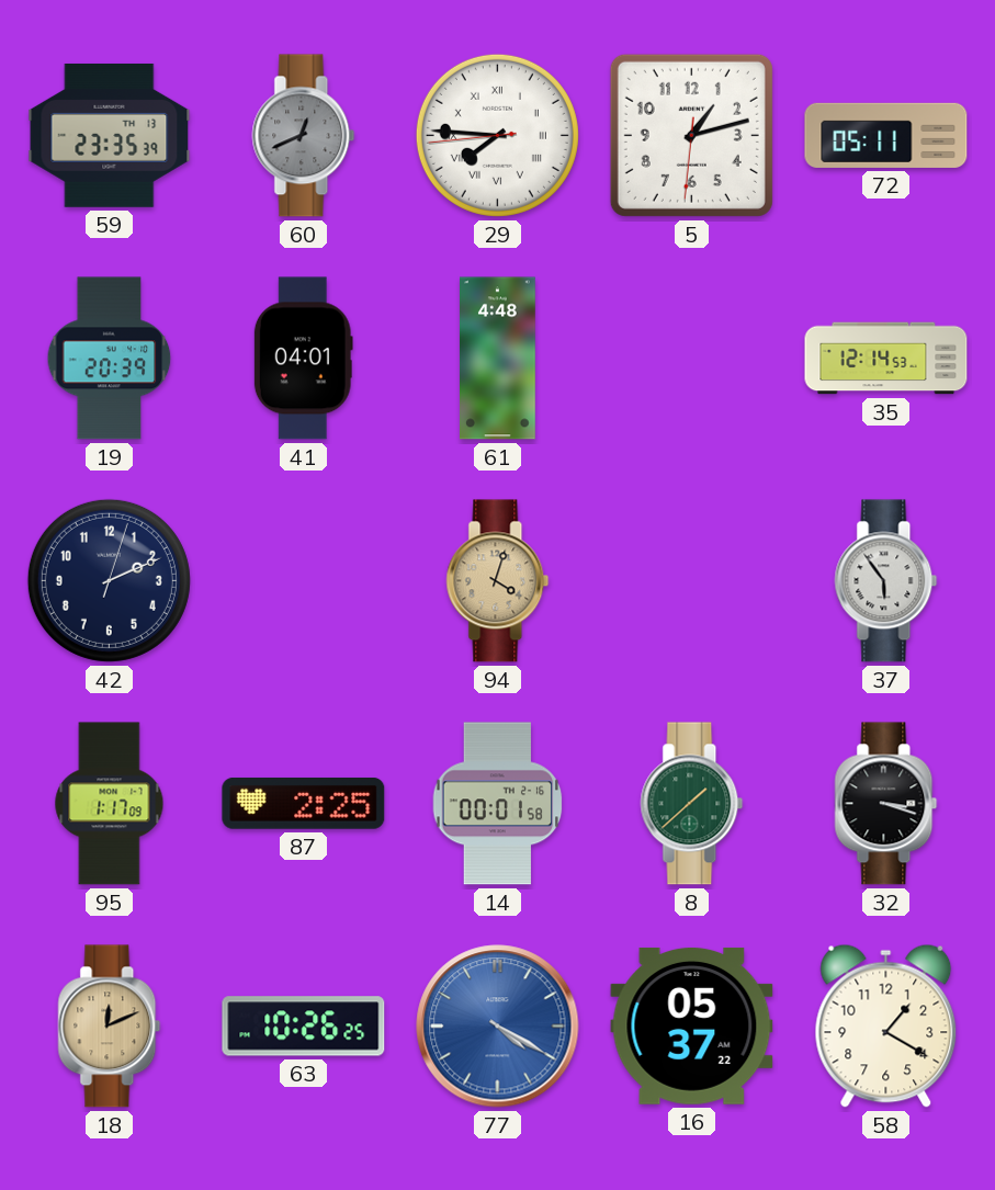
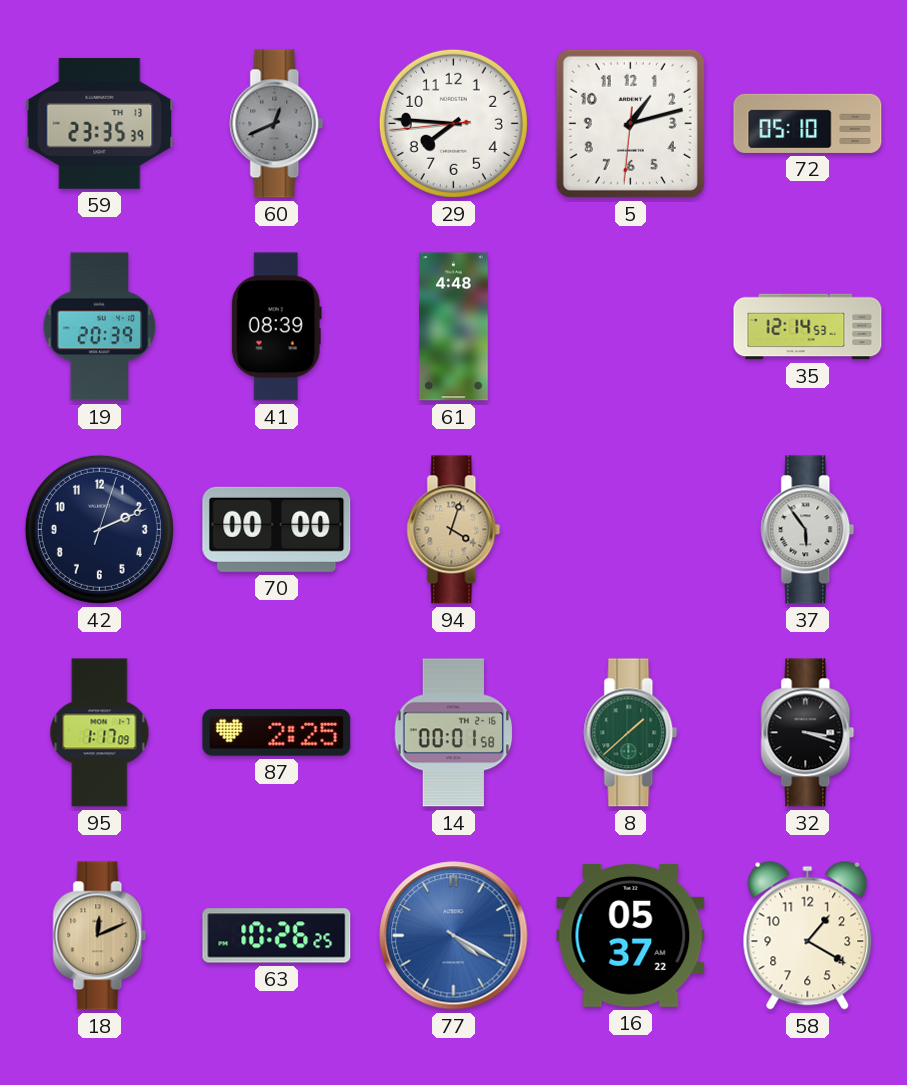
29 numerals: Roman -> Arabic (453, 123)
72: 05:11 -> 05:10 (808, 123)
41: 04:01 -> 08:39 (276, 327)
70: none -> 00:00 (277, 529)
